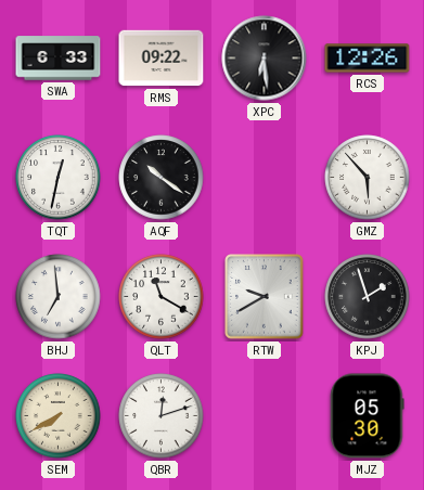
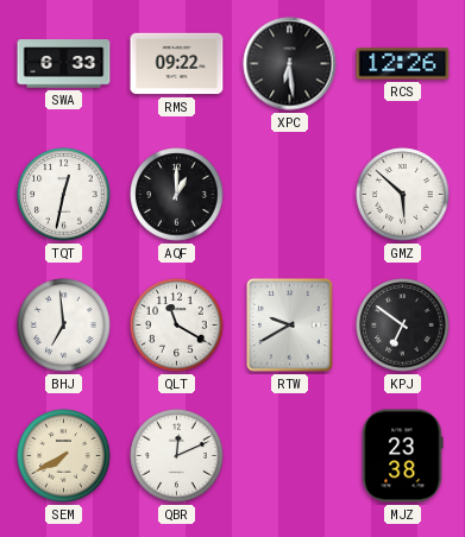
AQF: 10:21 -> 1:00 (177, 195)
GMZ: 5:53 -> 5:52 (403, 195)
KPJ: 1:57 -> 6:51 (403, 326)
QBR: 12:12 -> 12:11 (177, 456)
MJZ: 05:30 -> 23:38 (403, 456)
